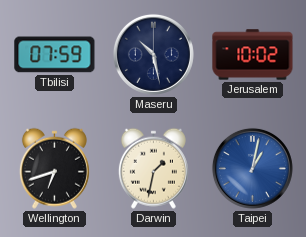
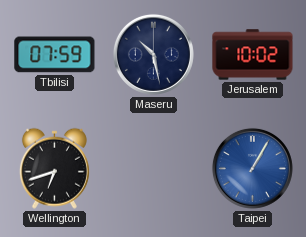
Darwin: 1:32 -> none (153, 168)
Taipei: 1:02 -> 1:05 (252, 168)
